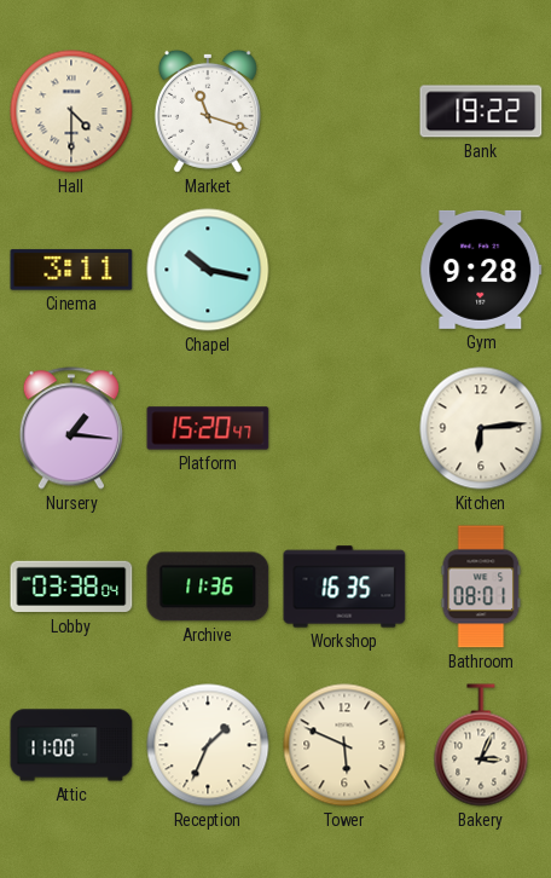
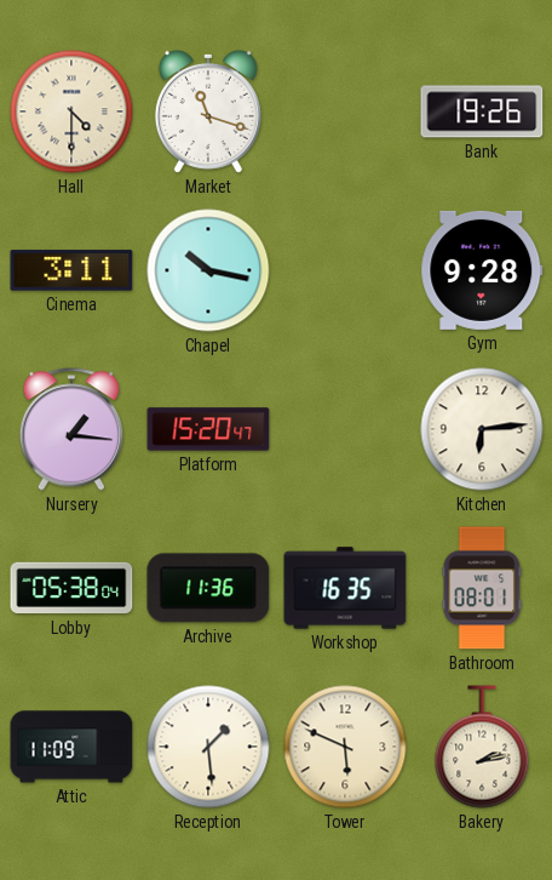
Bank: 19:22 -> 19:26 (482, 112)
Lobby: 03:38 -> 05:38 (71, 588)
Attic: 11:00 -> 11:09 (71, 747)
Reception: 1:34 -> 1:29 (208, 747)
Bakery: 3:04 -> 2:13 (482, 747)
